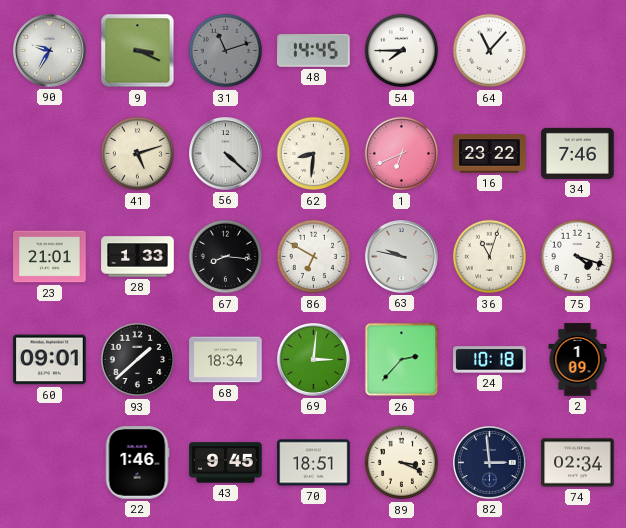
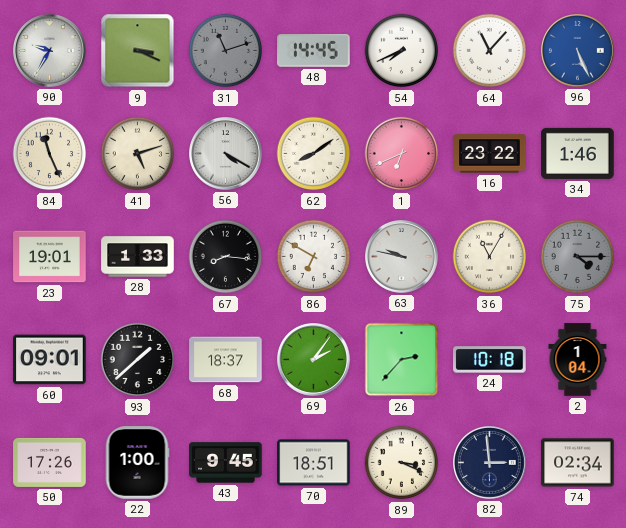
54: 7:45 -> 7:41 (402, 51)
96: none -> 5:26 (578, 51)
84: none -> 11:26 (50, 154)
56: 4:22 -> 4:20 (226, 154)
62: 8:31 -> 8:09 (314, 154)
34: 7:46 -> 1:46 (578, 153)
23: 21:01 -> 19:01 (50, 257)
36: 11:03 -> 11:05 (490, 257)
75: 4:18 -> 4:15 (578, 257)
75 dial: white -> grey (578, 257)
68: 18:34 -> 18:37 (226, 360)
69: 3:01 -> 2:06 (314, 360)
2: 1:09 -> 1:04 (578, 360)
50: none -> 17:26 (50, 462)
22: 1:46 -> 1:00 (137, 463)
